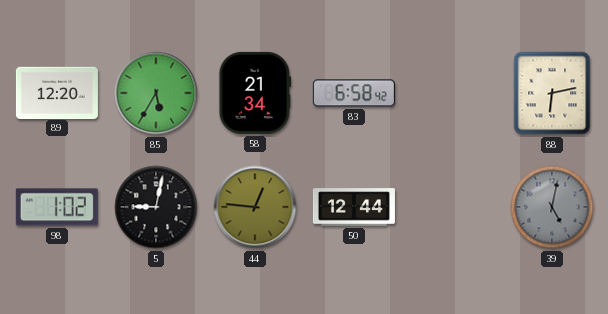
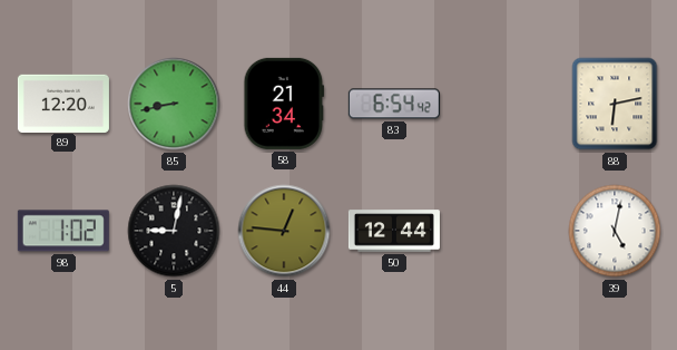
85: 5:35 -> 8:43 (174, 104)
83: 6:58 -> 6:54 (394, 104)
39 dial: grey -> white (615, 231)
